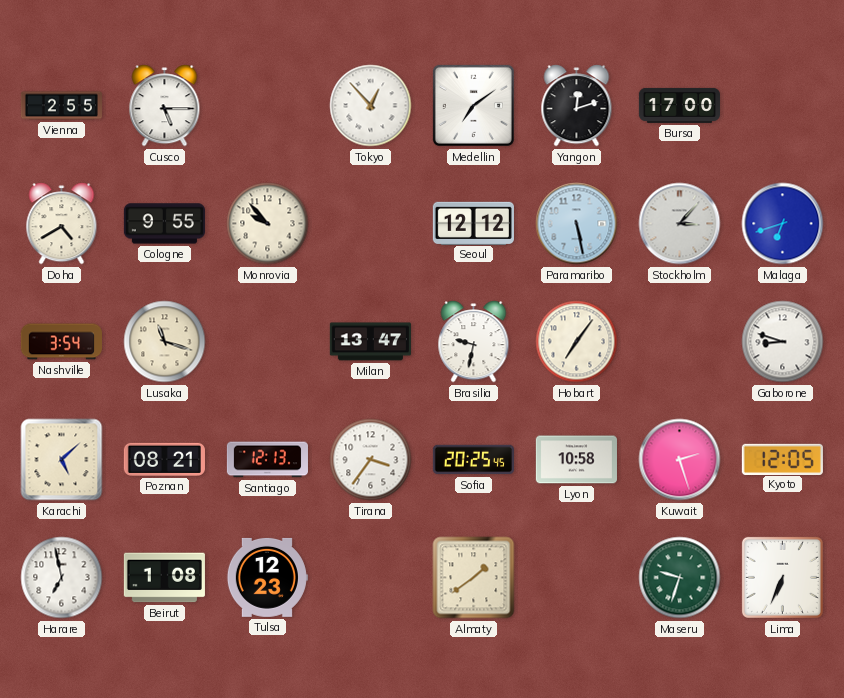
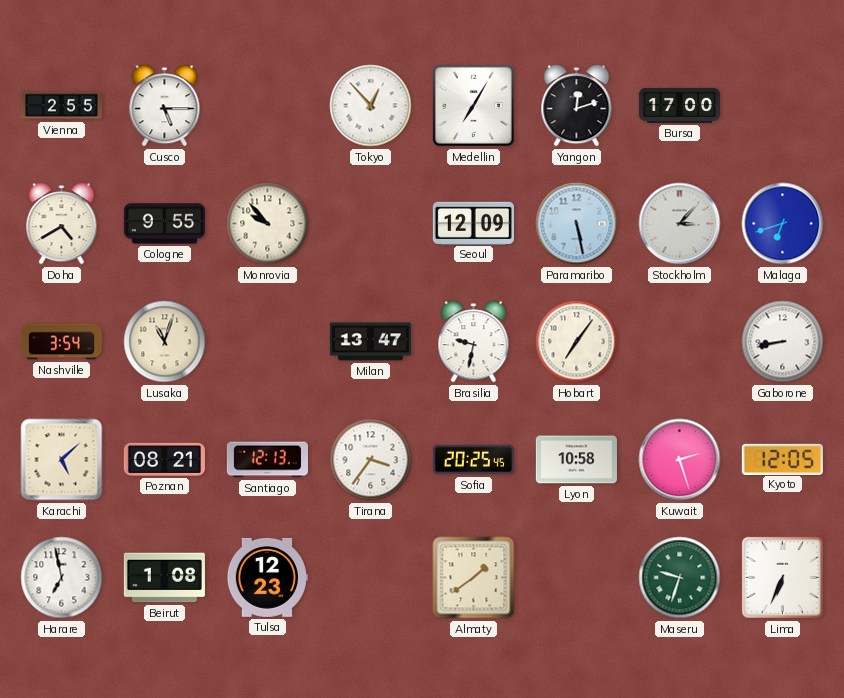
Medellin: 7:09 -> 7:05 (473, 105)
Seoul: 12:12 -> 12:09 (473, 223)
Lusaka: 11:18 -> 11:03 (165, 342)
Gaborone: 8:48 -> 8:43 (783, 342)
